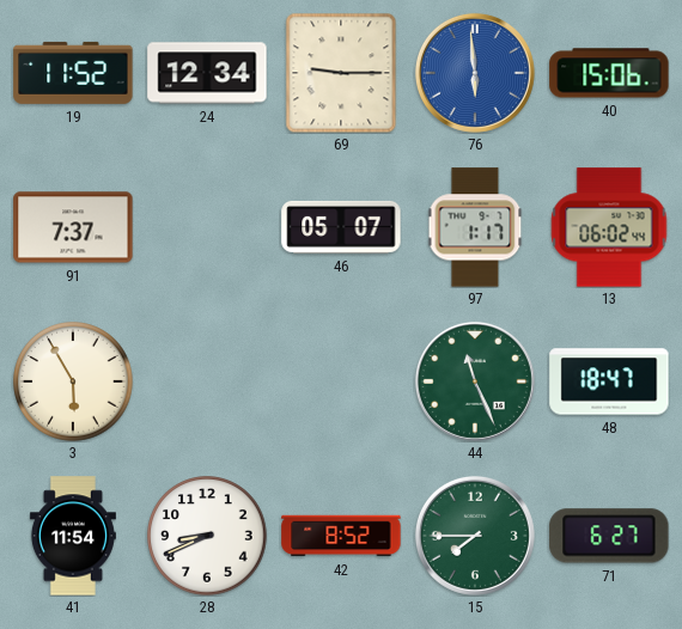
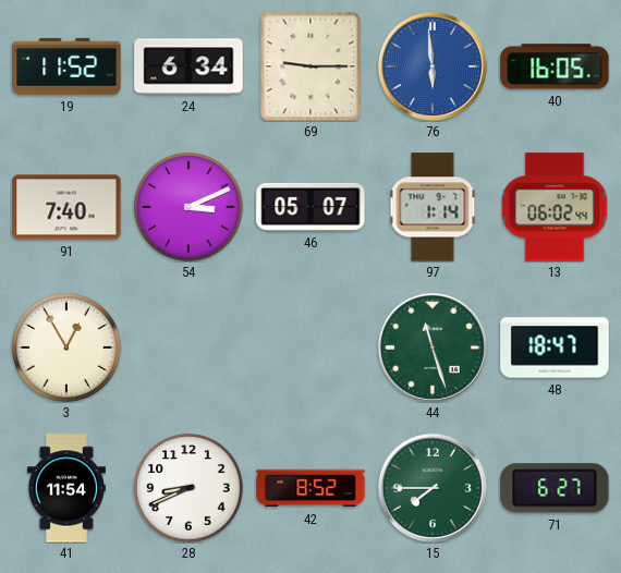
24: 12:34 -> 6:34 (188, 66)
40: 15:06 -> 16:05 (555, 66)
91: 7:37 -> 7:40 (66, 207)
54: none -> 3:11 (188, 207)
97: 1:17 -> 1:14 (433, 207)
3: 5:55 -> 12:55 (66, 348)
44: 11:26 -> 11:27 (433, 348)
